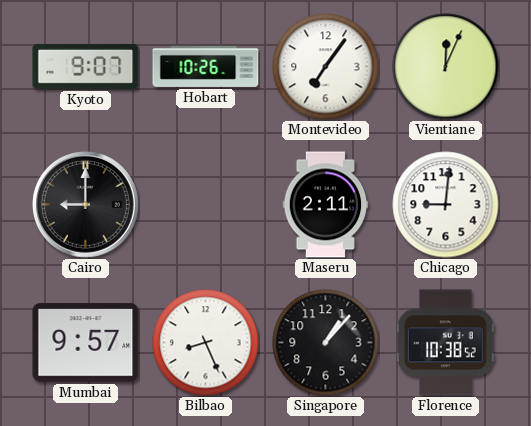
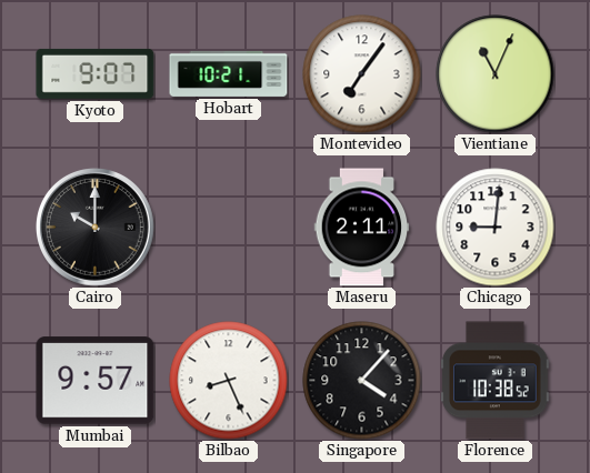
Hobart: 10:26 -> 10:21 (229, 73)
Vientiane: 12:04 -> 11:04 (496, 74)
Cairo: 9:00 -> 10:00 (96, 228)
Singapore: 1:07 -> 4:07 (362, 381)
